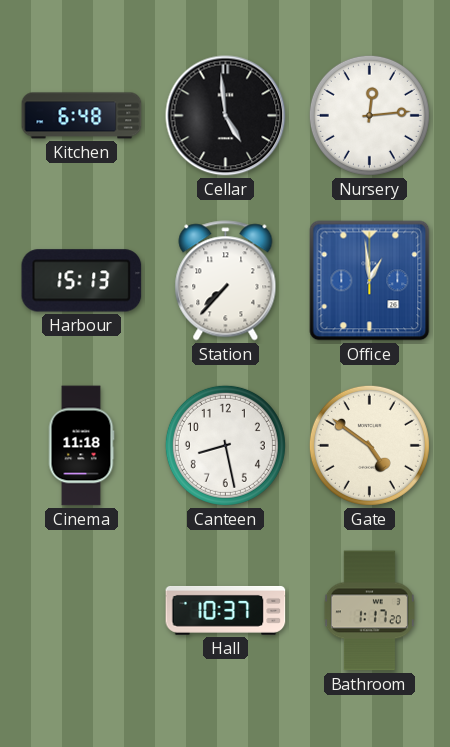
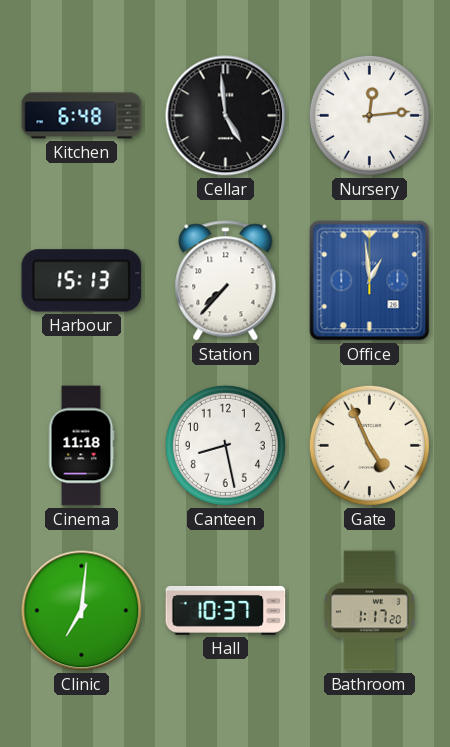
Gate: 4:51 -> 4:56 (369, 445)
Clinic: none -> 7:01 (82, 611)
